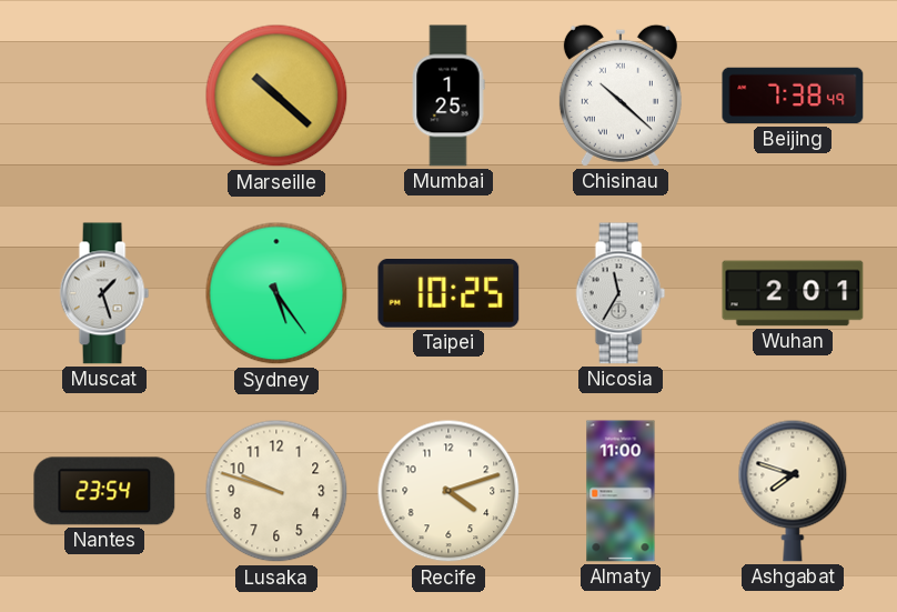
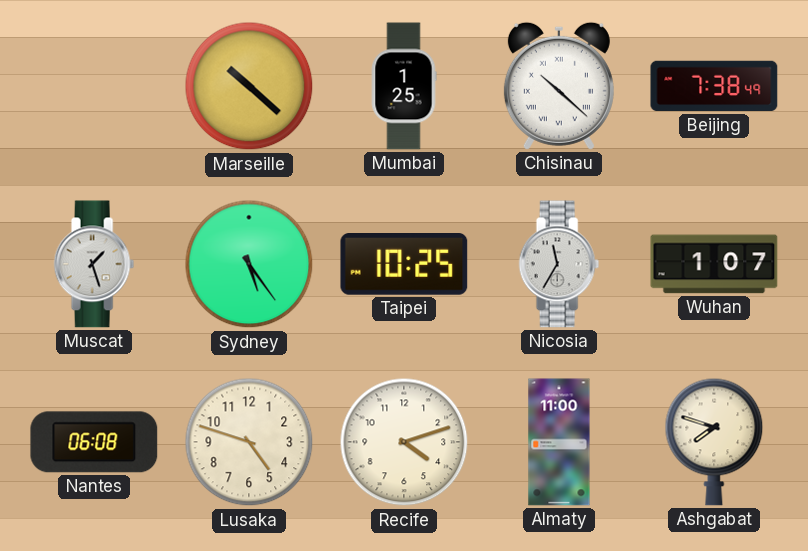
Wuhan: 2:01 -> 1:07 (714, 264)
Nantes: 23:54 -> 06:08 (94, 442)
Lusaka: 9:48 -> 4:48 (249, 442)
